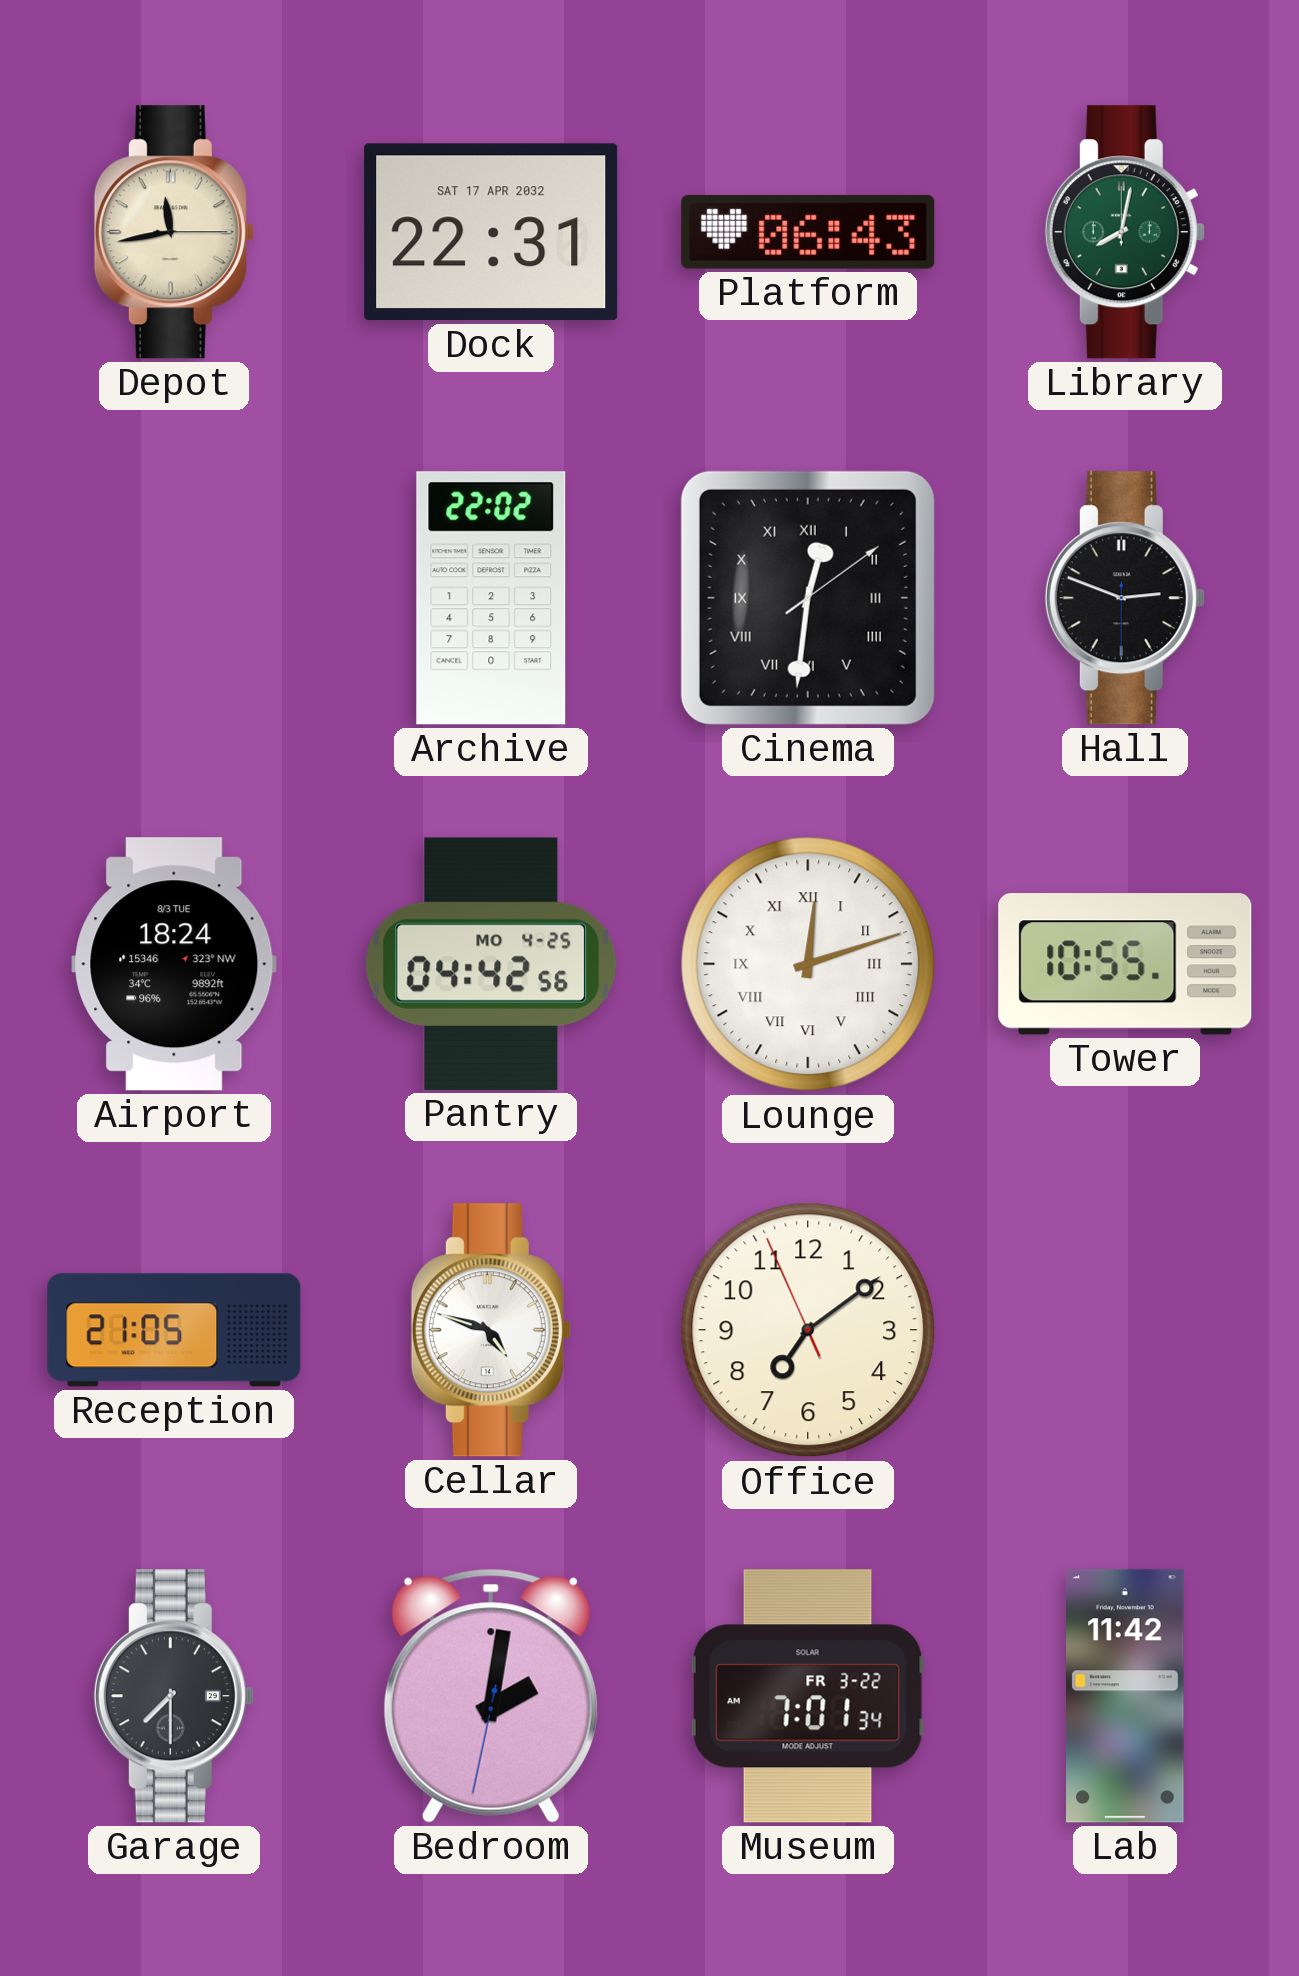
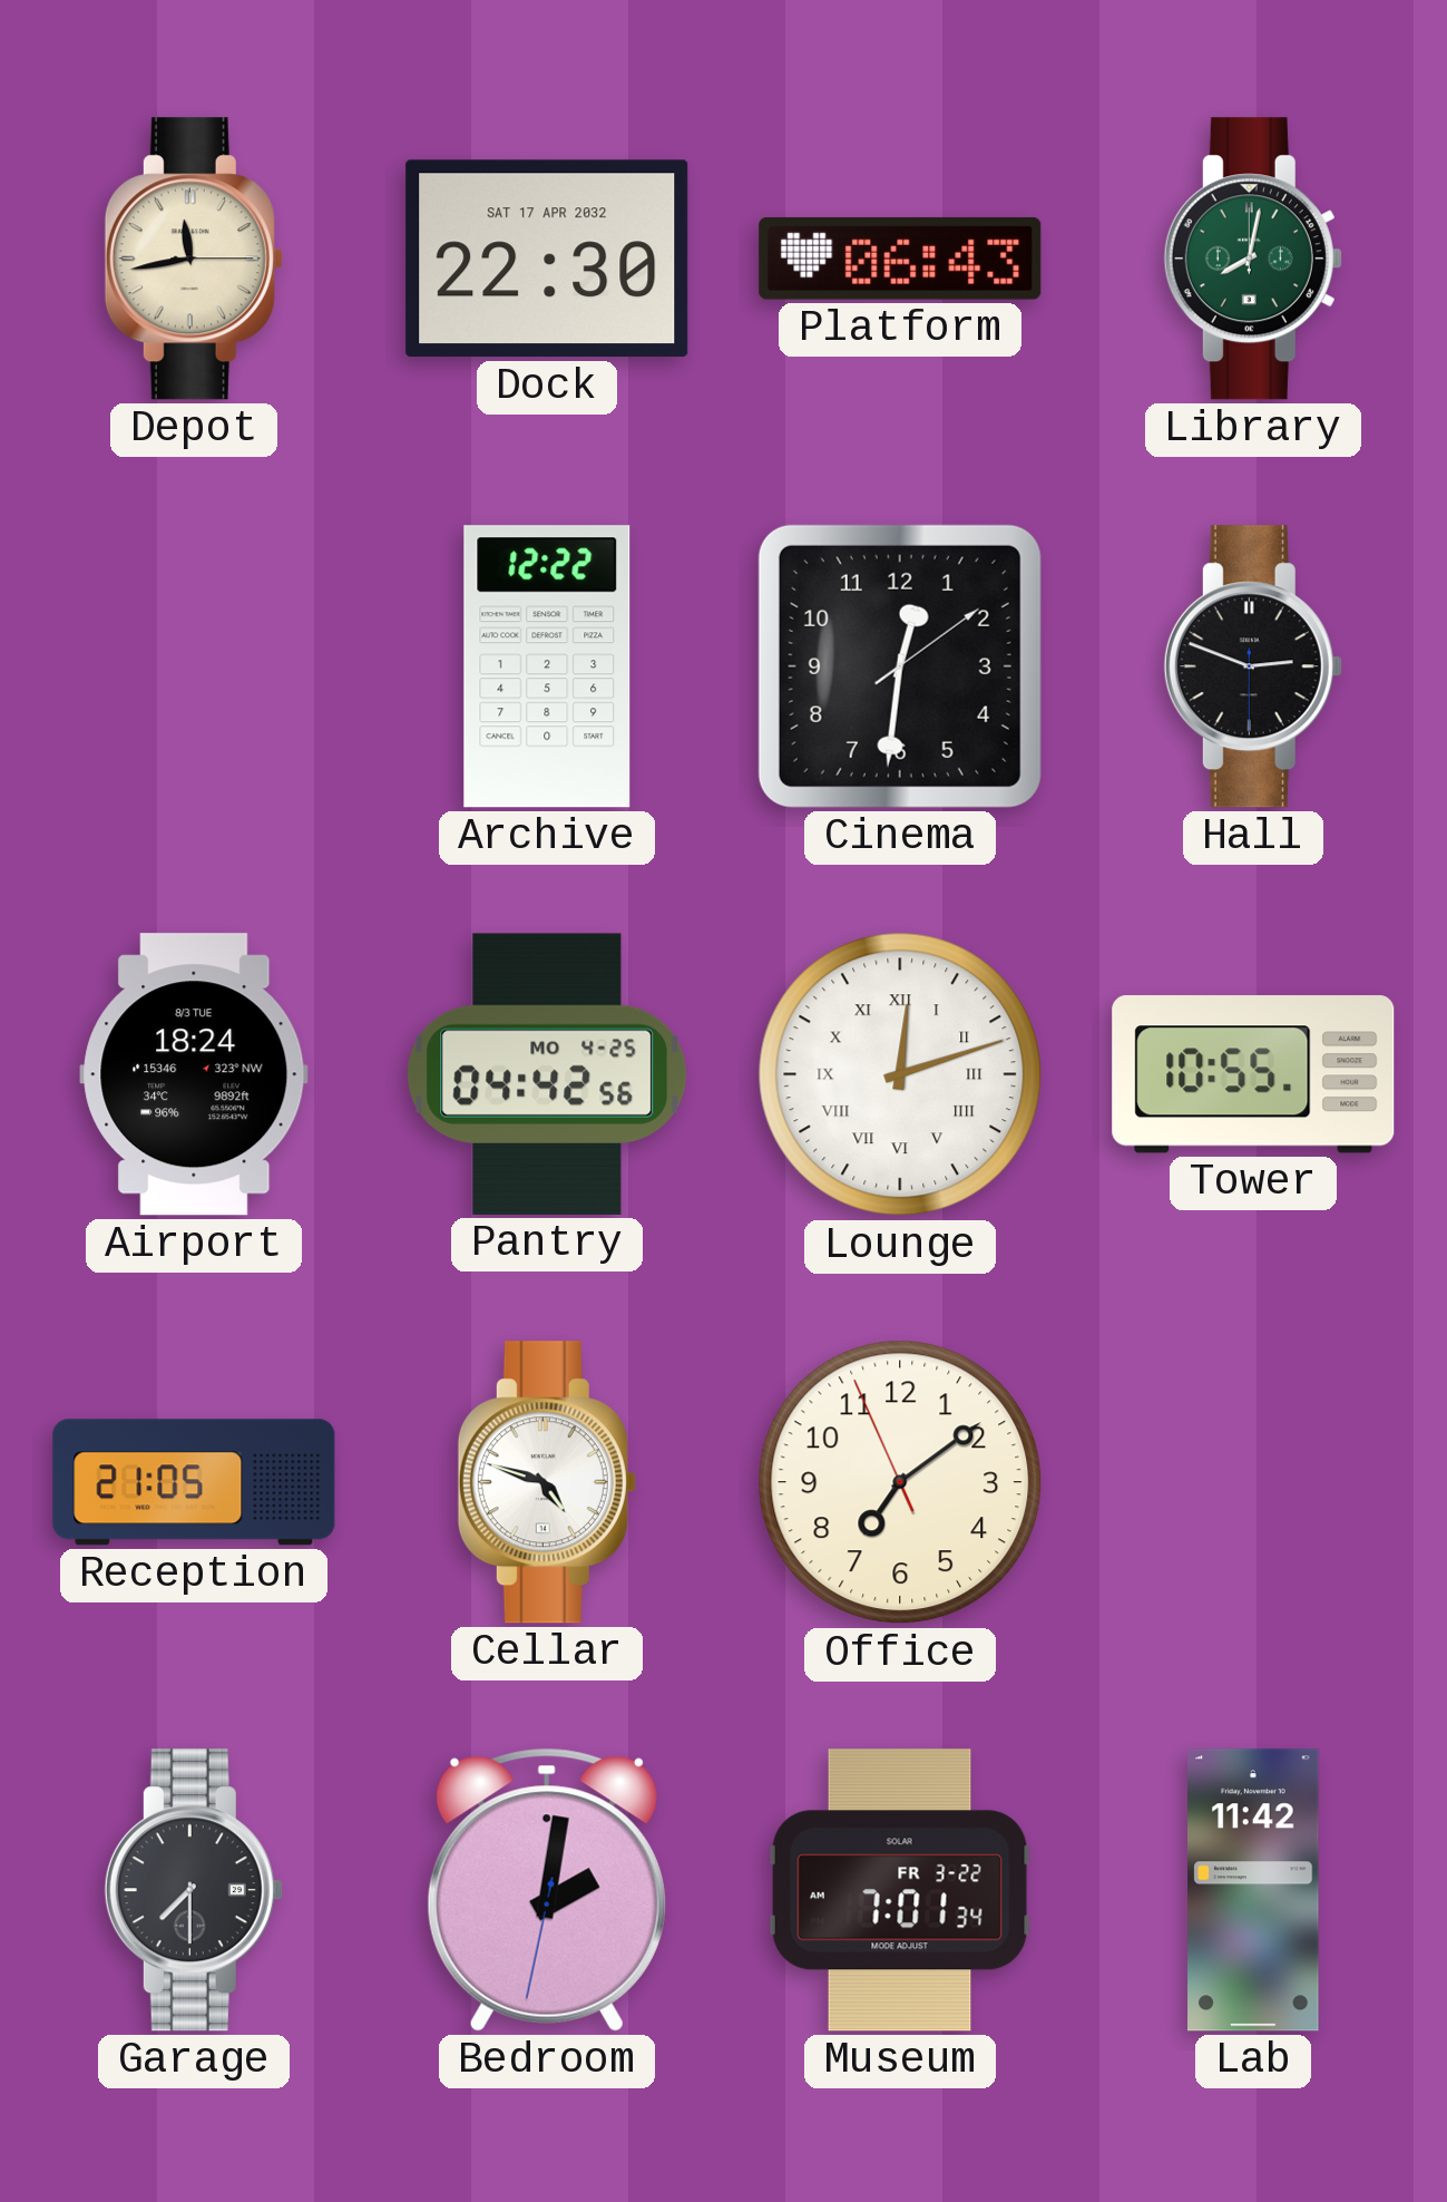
Dock: 22:31 -> 22:30 (547, 259)
Archive: 22:02 -> 12:22 (547, 666)
Cinema numerals: Roman -> Arabic (900, 666)
